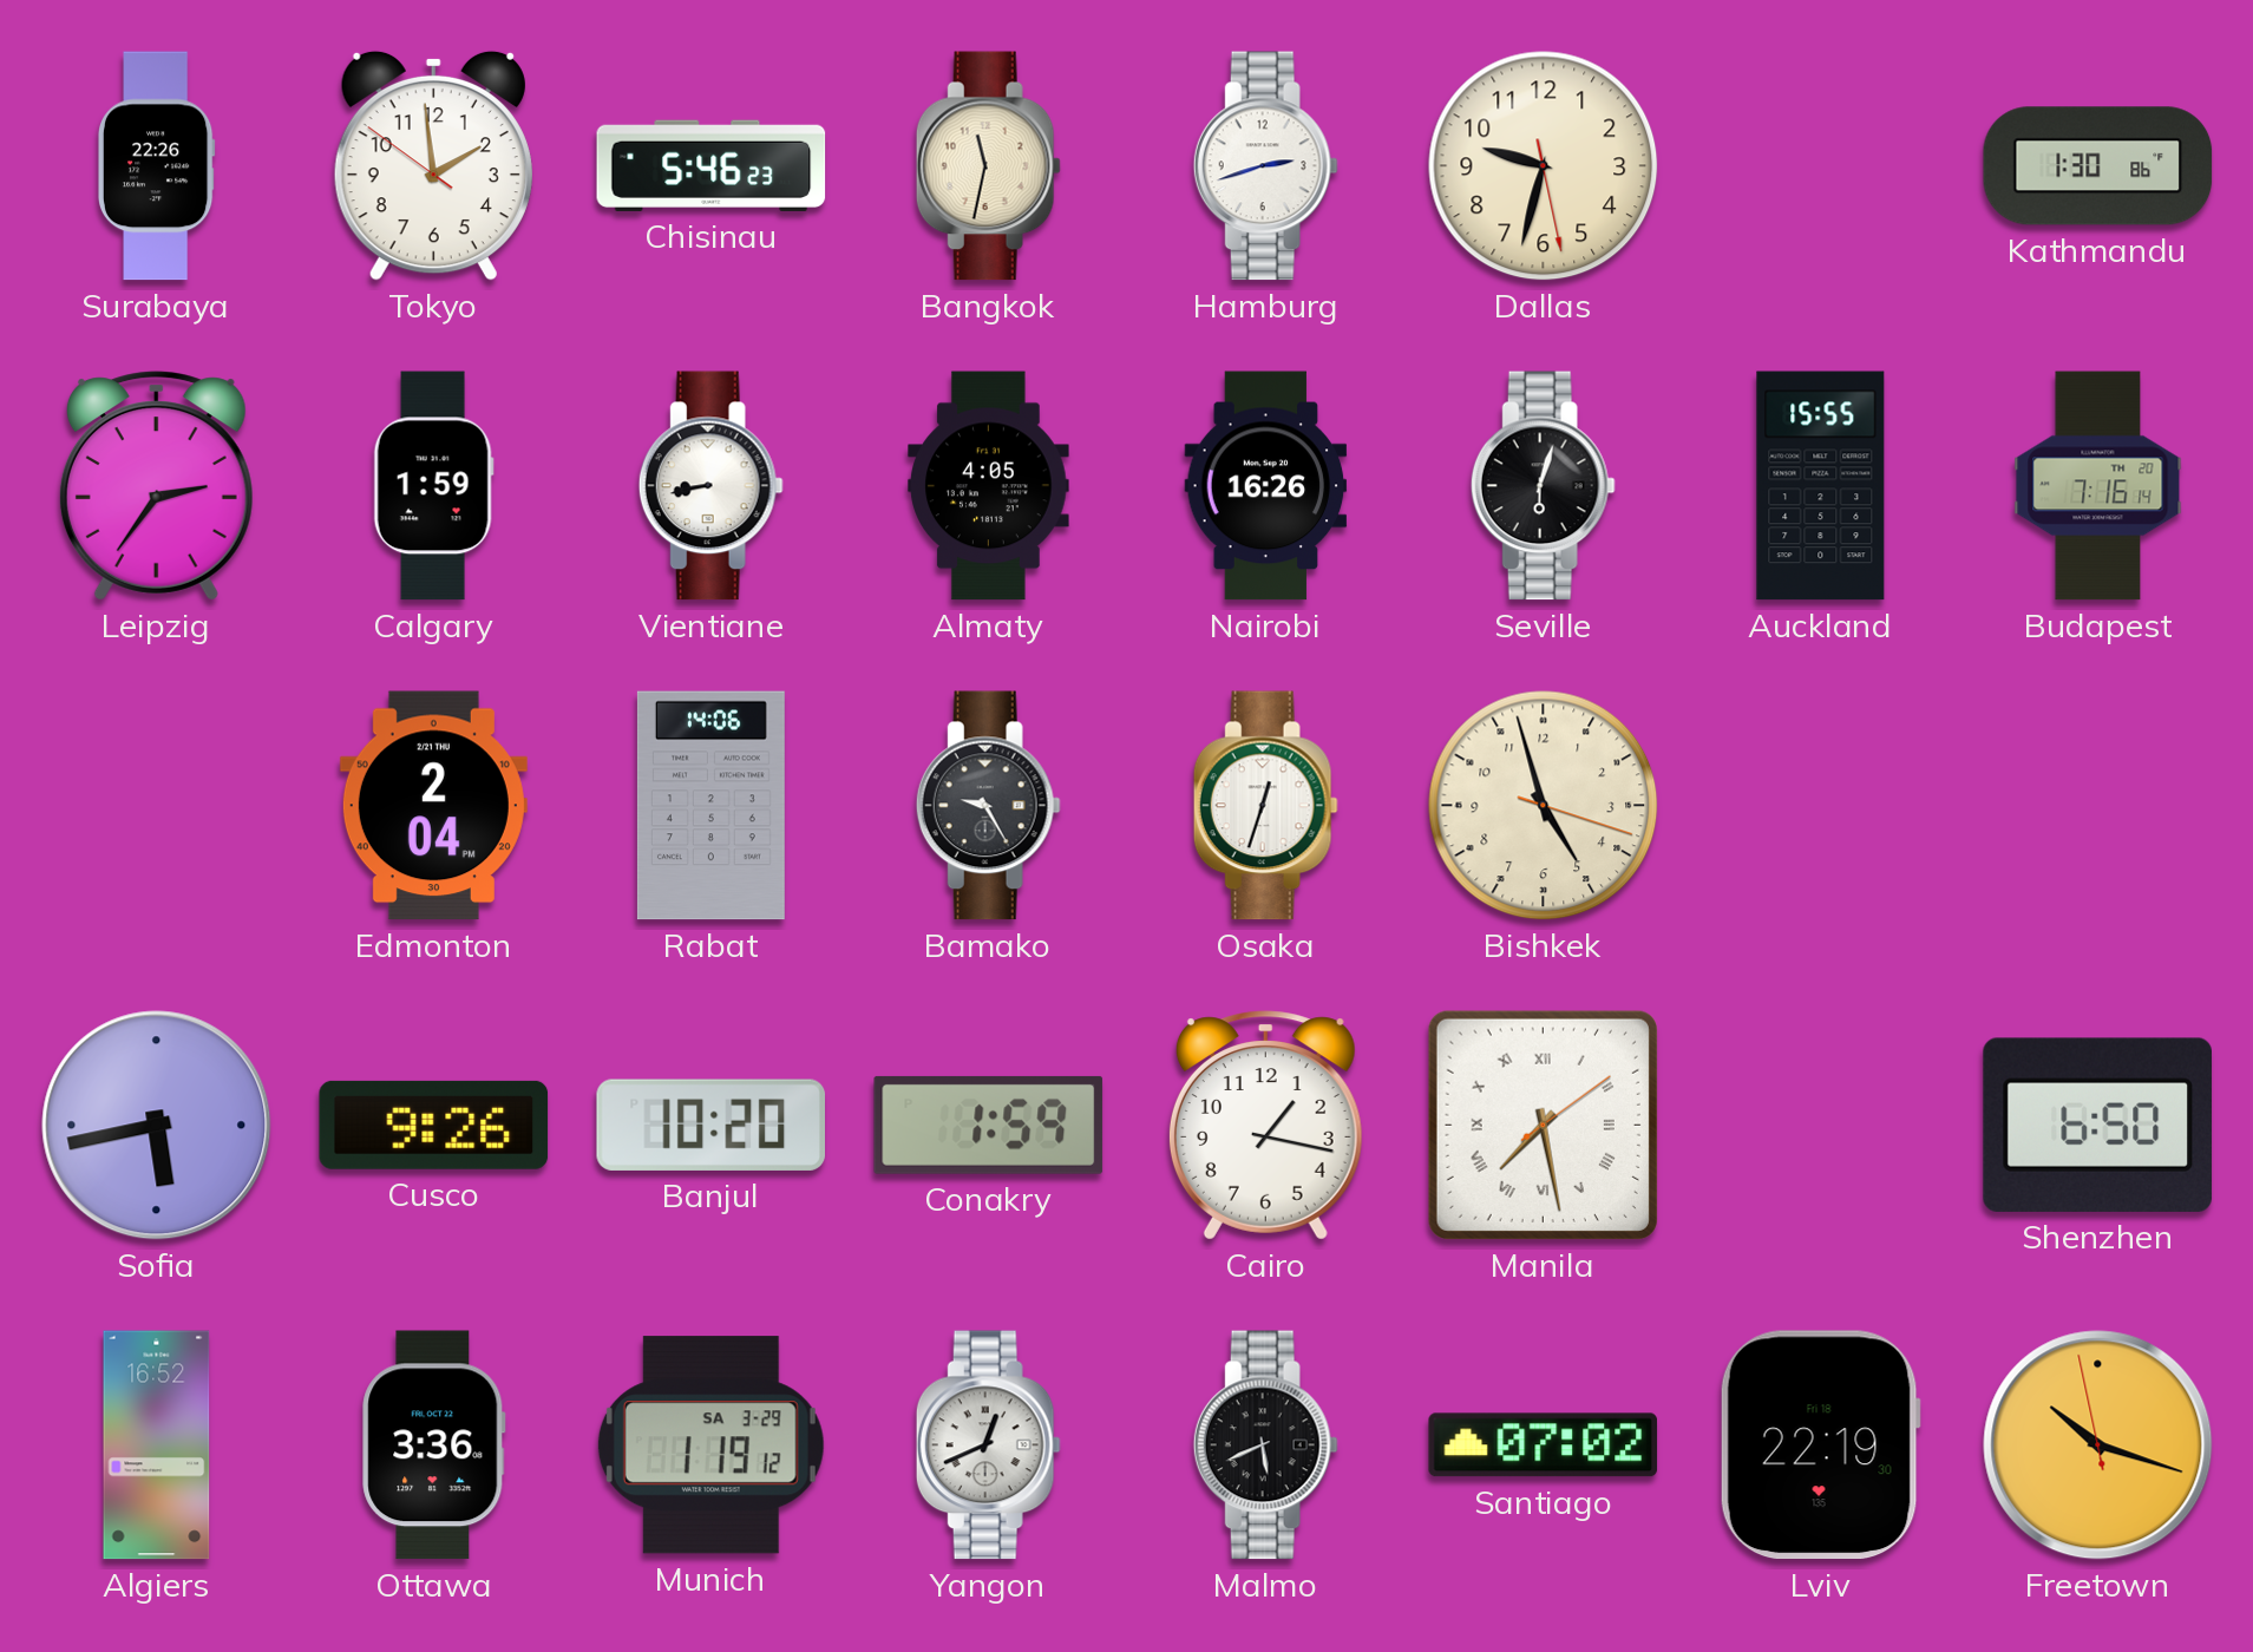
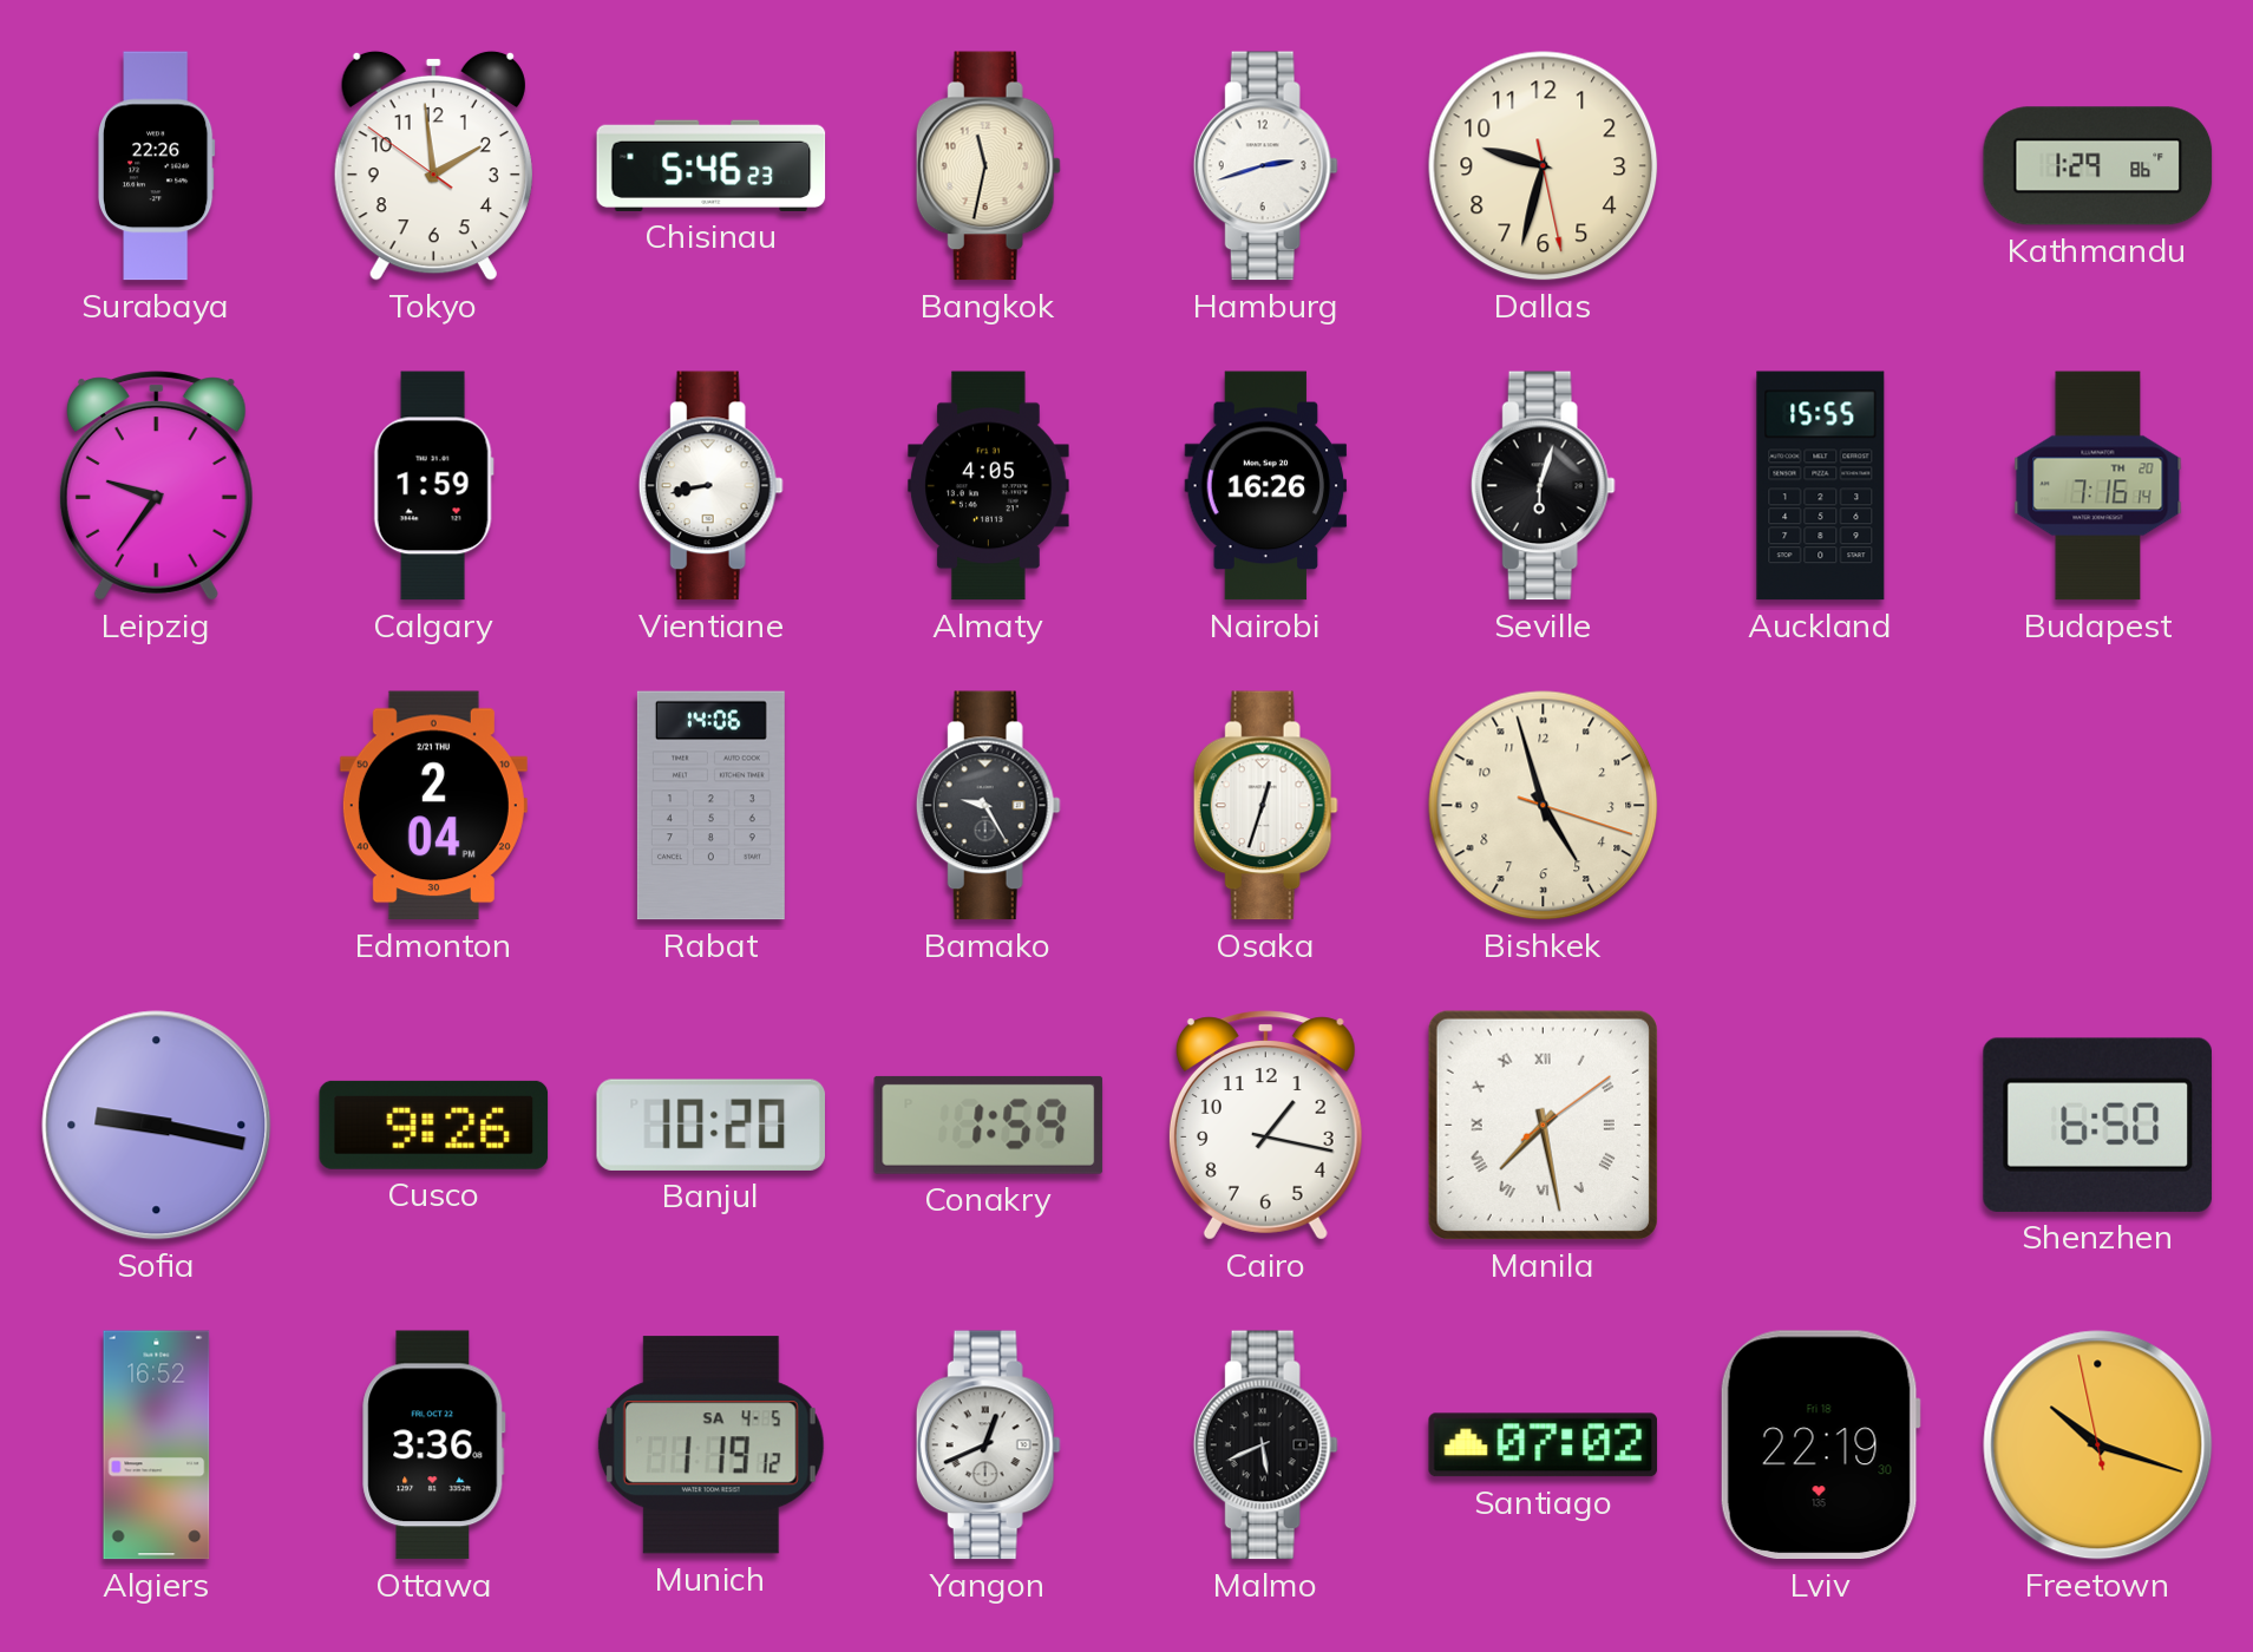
Kathmandu: 1:30 -> 1:29 (2098, 166)
Leipzig: 2:36 -> 9:36 (156, 486)
Sofia: 5:43 -> 9:17 (157, 1126)
Munich date: SA 3-29 -> SA 4-5 (710, 1445)
